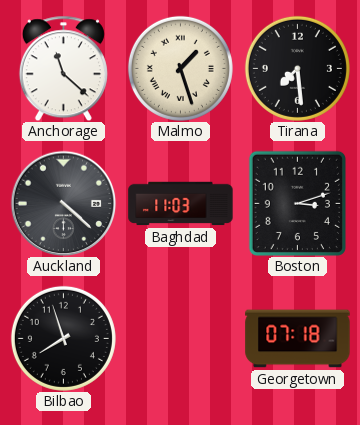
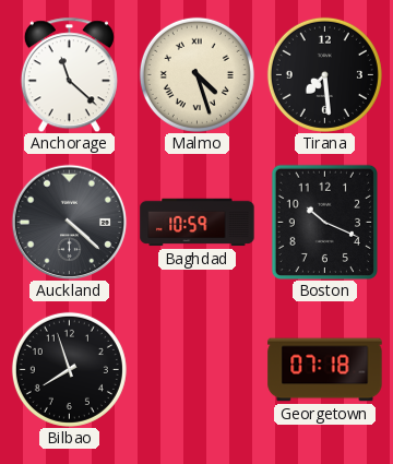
Malmo: 1:27 -> 4:27 (196, 74)
Baghdad: 11:03 -> 10:59 (198, 223)
Boston: 3:12 -> 10:19 (324, 222)
